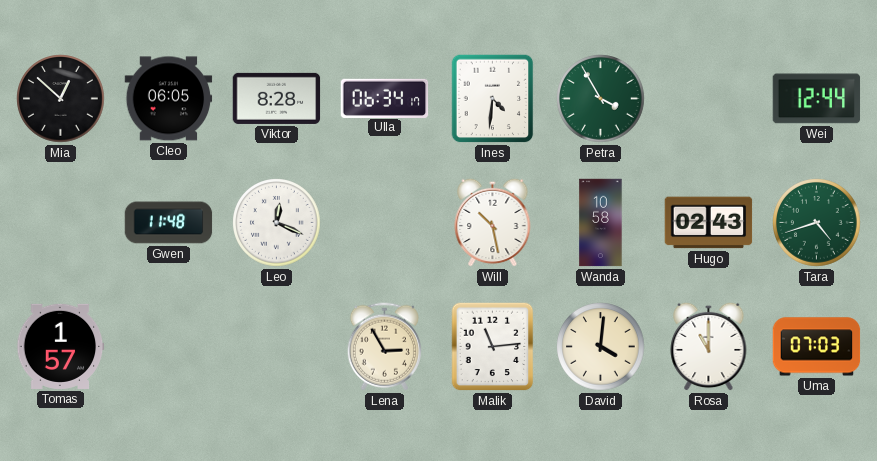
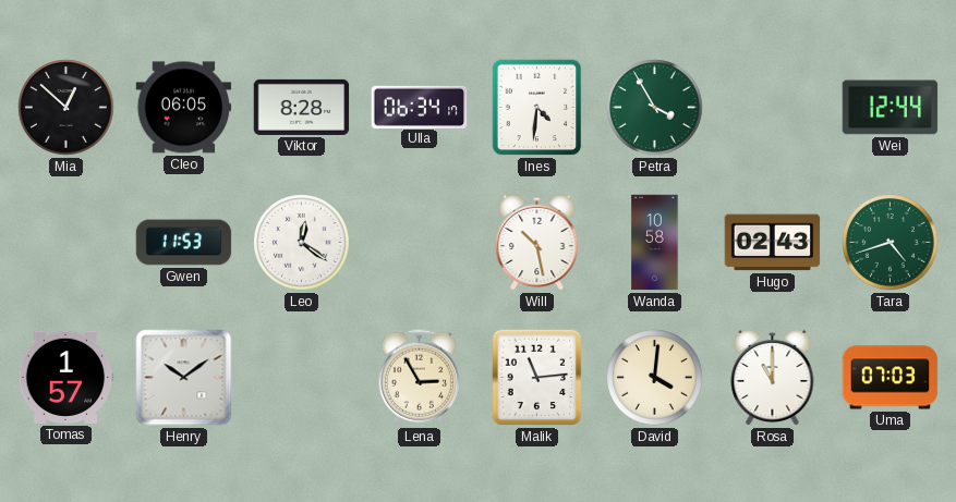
Gwen: 11:48 -> 11:53 (184, 243)
Leo: 12:19 -> 12:21 (302, 243)
Henry: none -> 10:09 (184, 378)
